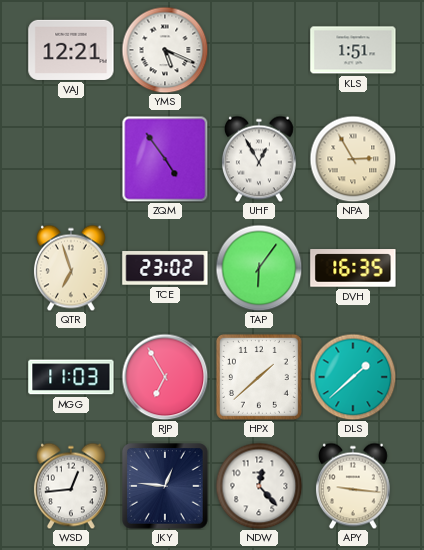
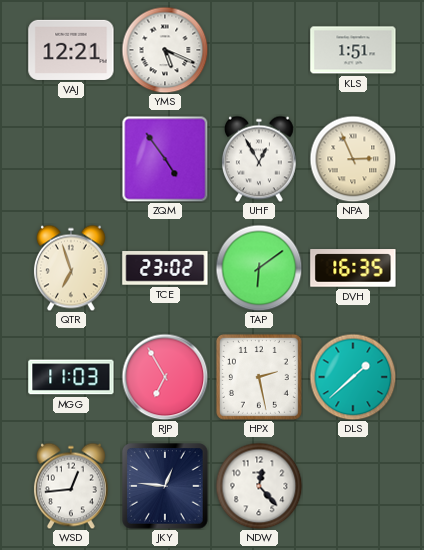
NPA: 2:55 -> 2:56 (353, 159)
TAP: 6:06 -> 6:09 (259, 268)
HPX: 1:38 -> 2:28 (259, 377)
APY: 9:16 -> none (353, 486)
